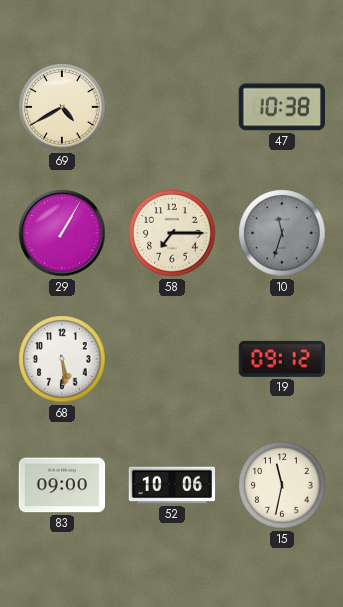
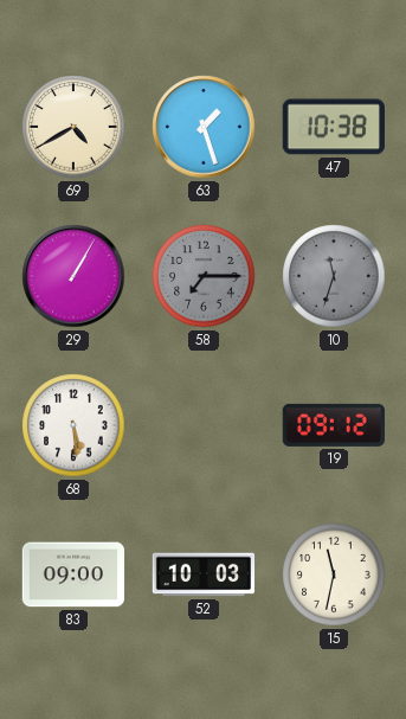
63: none -> 1:27 (204, 127)
58 dial: cream -> grey (204, 276)
52: 10:06 -> 10:03 (204, 574)
